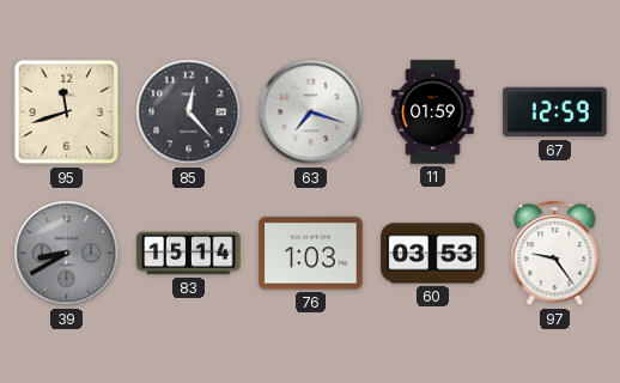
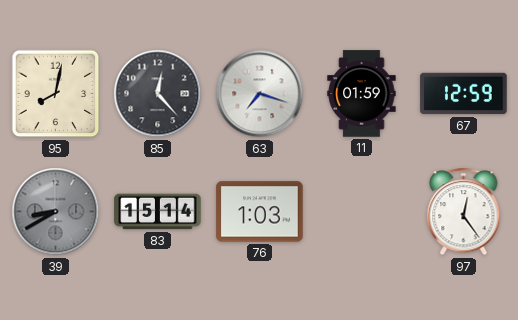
95: 11:42 -> 8:02 (56, 94)
60: 03:53 -> none (433, 254)
97: 9:24 -> 12:24 (464, 212)
